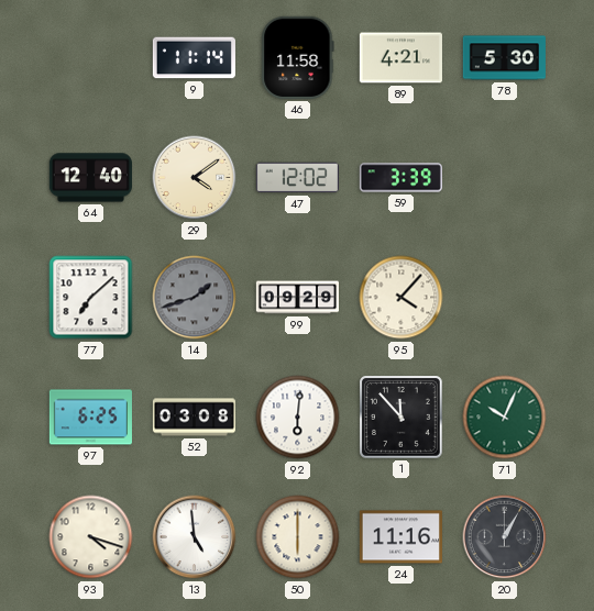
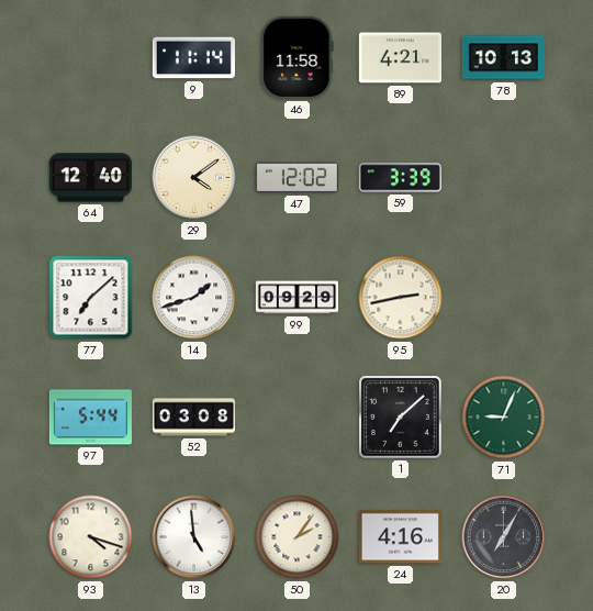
78: 5:30 -> 10:13 (503, 58)
14 dial: grey -> white (194, 298)
95: 4:07 -> 2:43 (401, 298)
97: 6:25 -> 5:44 (90, 418)
92: 6:01 -> none (298, 418)
1: 11:53 -> 7:08 (401, 418)
71: 10:04 -> 9:04 (504, 418)
50: 6:00 -> 2:06 (298, 537)
24: 11:16 -> 4:16 (400, 537)
20: 1:05 -> 7:05 (504, 537)
